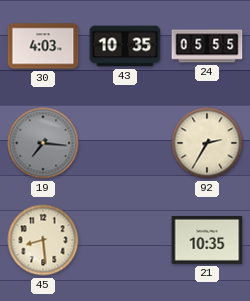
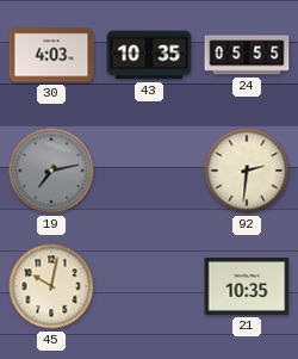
19: 7:16 -> 7:13 (51, 171)
92: 2:35 -> 2:31 (247, 171)
45: 8:29 -> 10:02 (51, 286)
